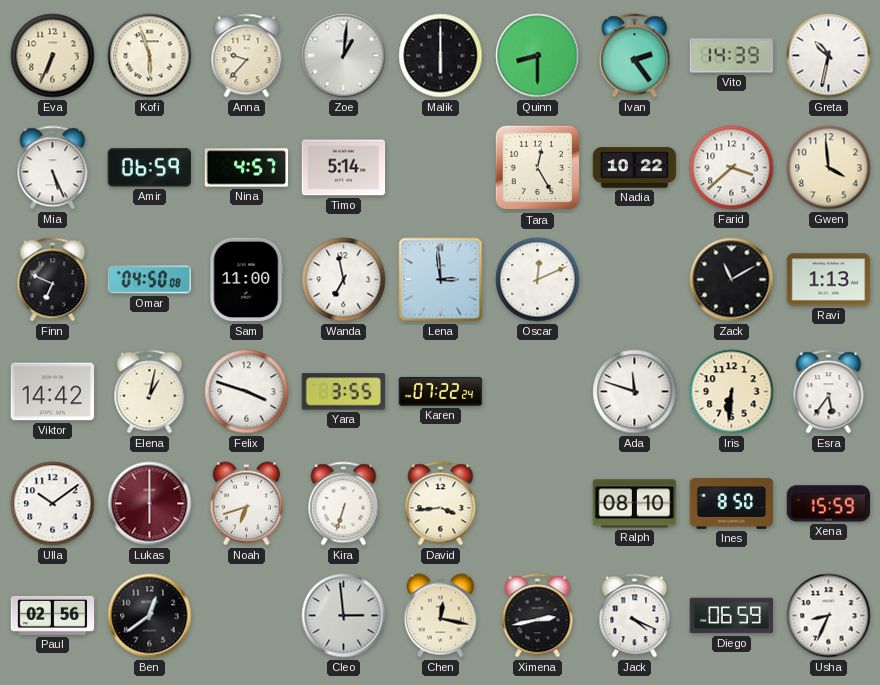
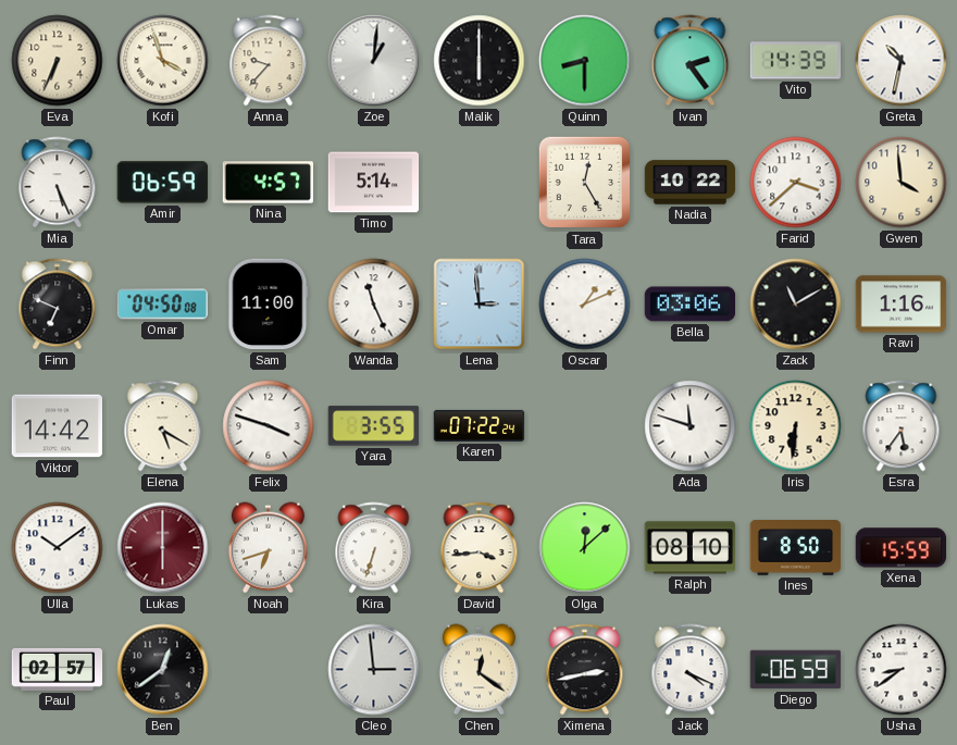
Kofi: 5:57 -> 3:57 (163, 61)
Wanda: 6:58 -> 11:26 (374, 305)
Oscar: 12:11 -> 1:11 (585, 305)
Bella: none -> 03:06 (691, 305)
Ravi: 1:13 -> 1:16 (902, 305)
Elena: 1:02 -> 5:20 (163, 426)
Olga: none -> 12:08 (585, 548)
Paul: 02:56 -> 02:57 (58, 669)
Chen: 12:17 -> 12:21 (478, 670)
Usha: 8:34 -> 8:39 (902, 670)
